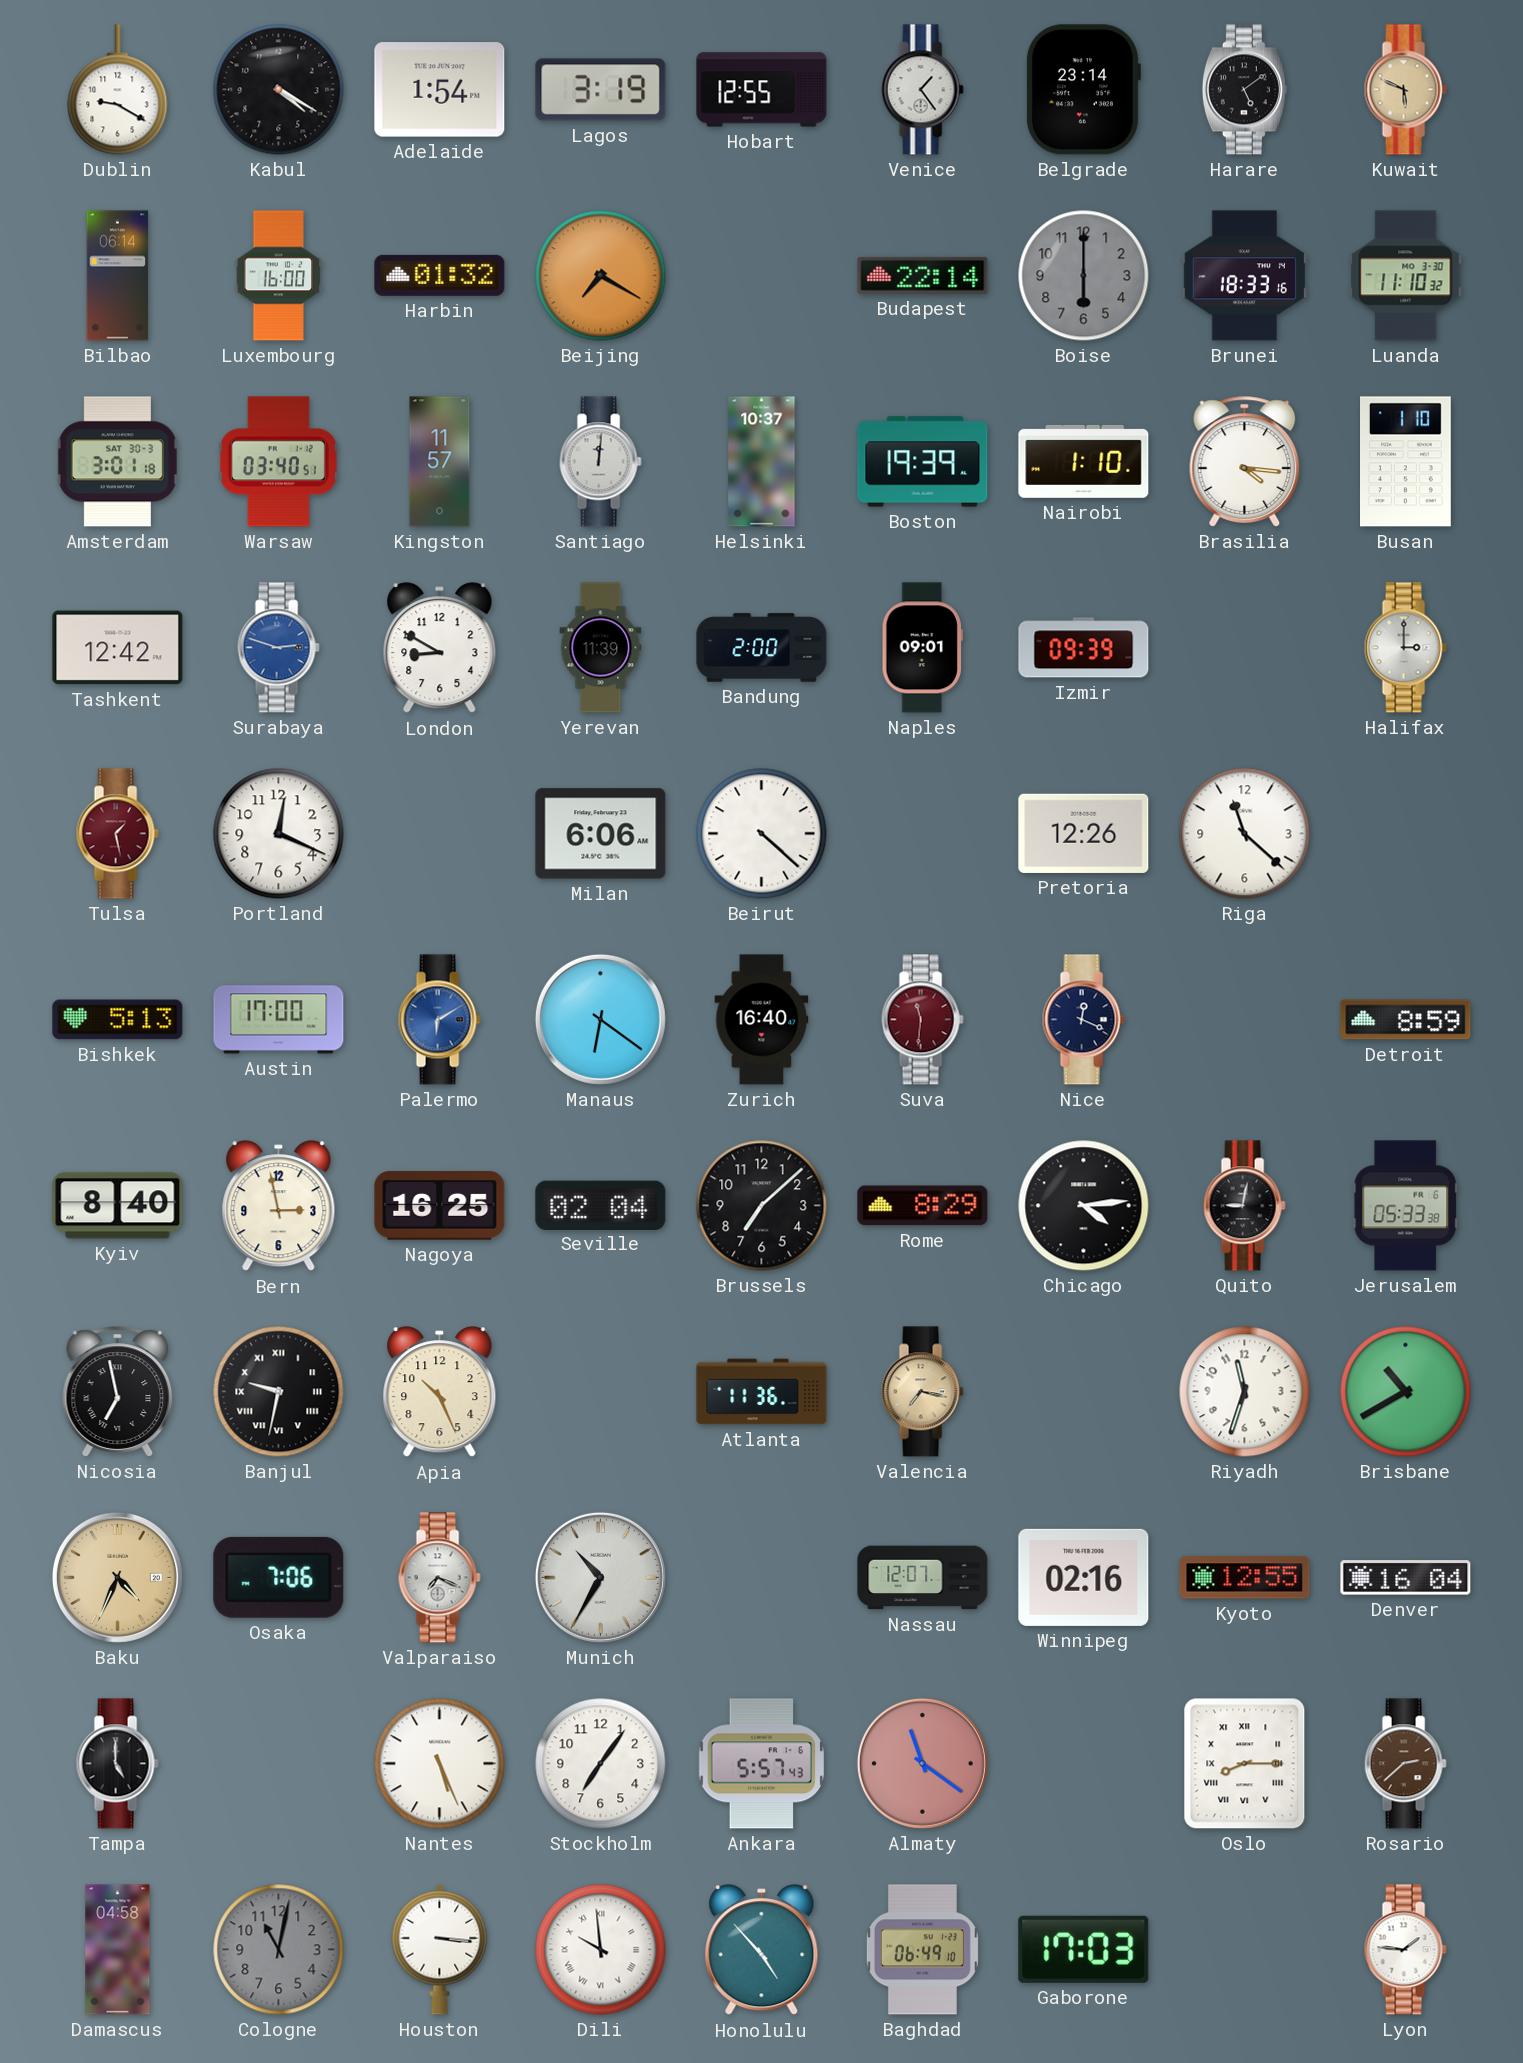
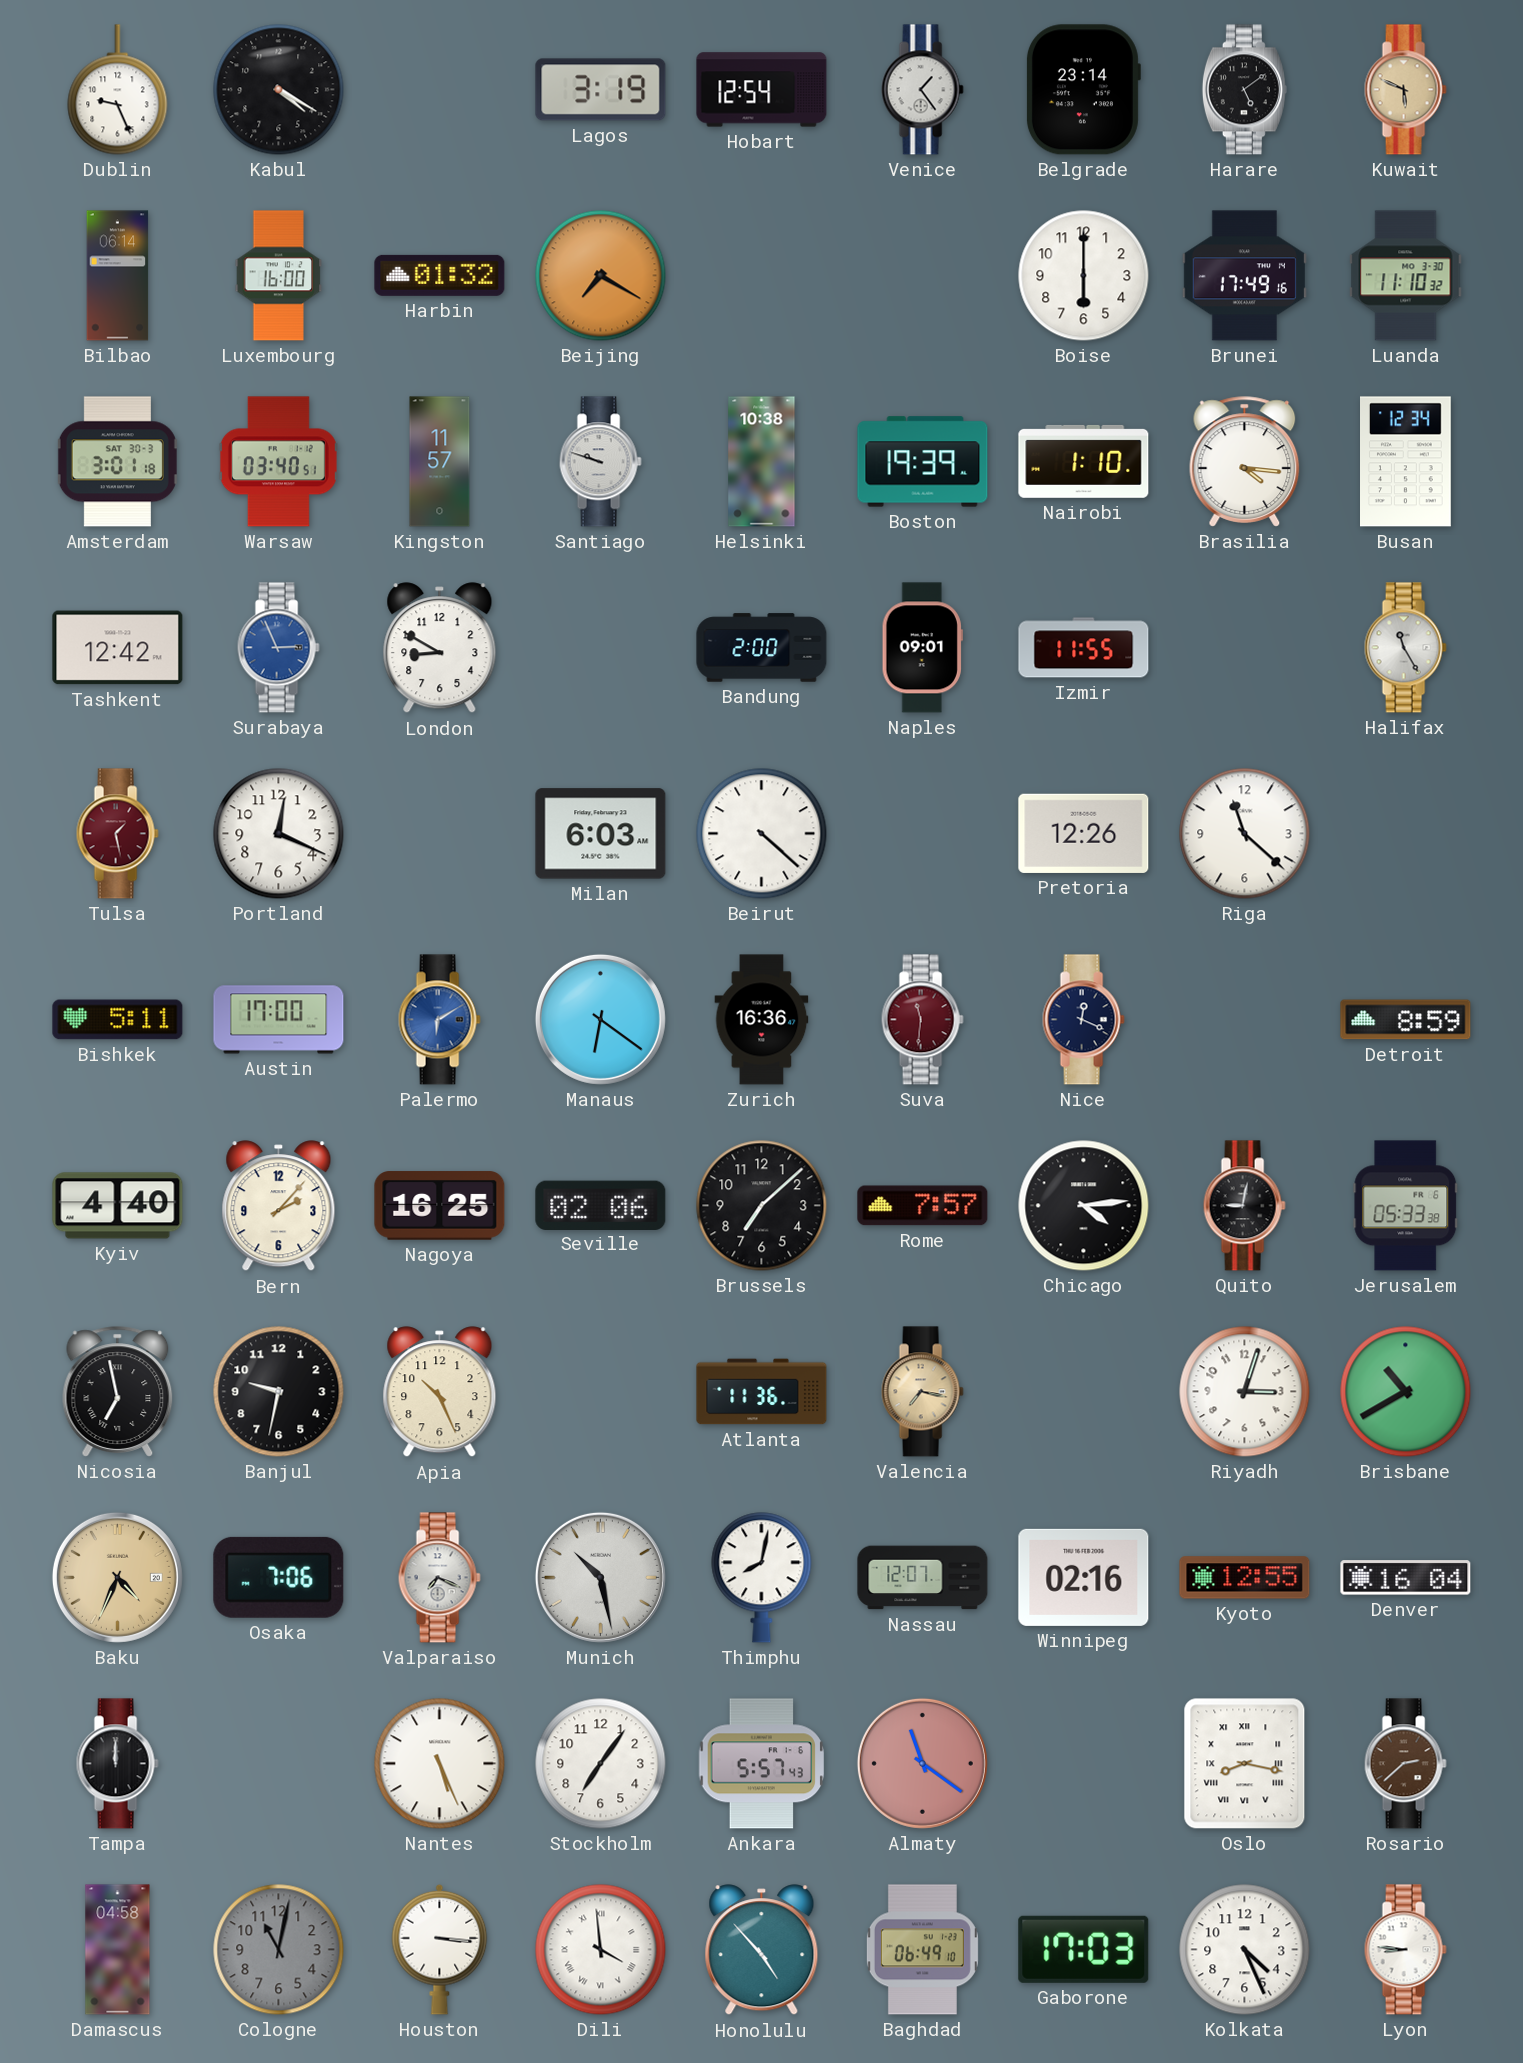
Dublin: 9:20 -> 9:26 (118, 90)
Adelaide: 1:54 -> none (440, 90)
Hobart: 12:55 -> 12:54 (762, 90)
Budapest: 22:14 -> none (923, 275)
Boise dial: grey -> white (1084, 276)
Brunei: 18:33 -> 17:49 (1244, 276)
Santiago: 12:01 -> 9:48 (600, 462)
Helsinki: 10:37 -> 10:38 (762, 462)
Busan: 1:10 -> 12:34 (1406, 462)
Surabaya: 2:48 -> 2:56 (278, 648)
Yerevan: 11:39 -> none (601, 648)
Izmir: 09:39 -> 11:55 (1084, 648)
Halifax: 3:00 -> 11:25 (1405, 648)
Milan: 6:06 -> 6:03 (601, 834)
Bishkek: 5:13 -> 5:11 (118, 1020)
Zurich: 16:40 -> 16:36 (762, 1020)
Kyiv: 8:40 -> 4:40 (118, 1206)
Bern: 2:58 -> 2:07 (279, 1206)
Seville: 02:04 -> 02:06 (601, 1205)
Rome: 8:29 -> 7:57 (923, 1206)
Banjul numerals: Roman -> Arabic (279, 1392)
Riyadh: 11:33 -> 3:03 (1245, 1392)
Munich: 10:35 -> 10:28 (600, 1577)
Thimphu: none -> 8:02 (762, 1578)
Tampa: 5:00 -> 12:00 (117, 1764)
Oslo: 8:15 -> 8:17 (1245, 1764)
Dili: 9:59 -> 3:59 (601, 1950)
Kolkata: none -> 4:26 (1245, 1950)
Lyon: 1:46 -> 8:46 (1405, 1950)
